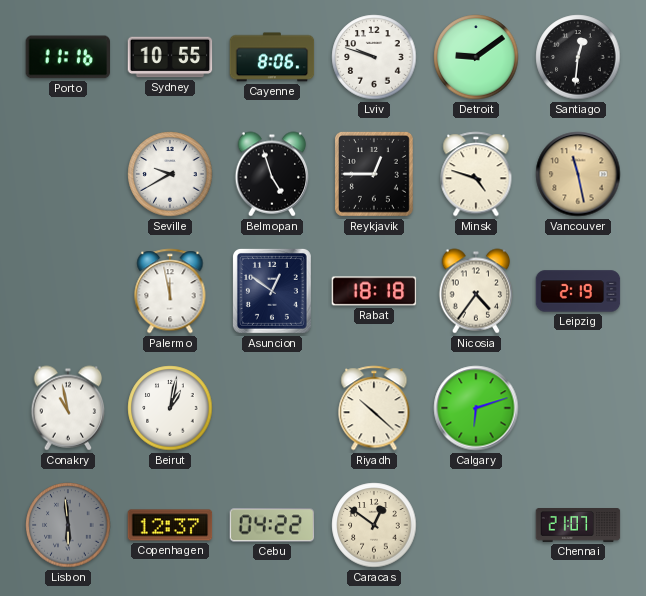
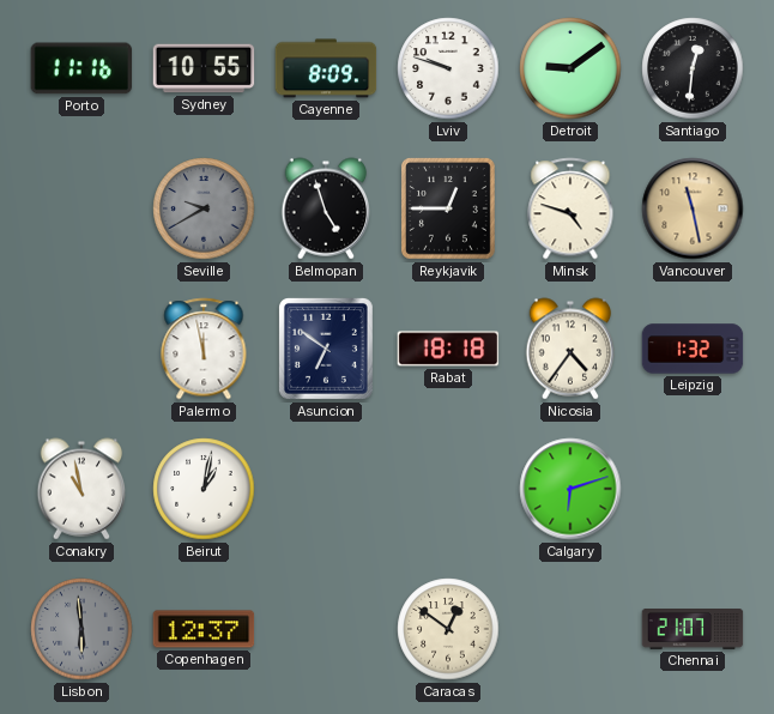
Cayenne: 8:06 -> 8:09 (326, 68)
Seville dial: white -> grey (204, 208)
Asuncion: 12:51 -> 6:51 (326, 349)
Leipzig: 2:19 -> 1:32 (693, 349)
Riyadh: 10:22 -> none (374, 408)
Cebu: 04:22 -> none (272, 525)
